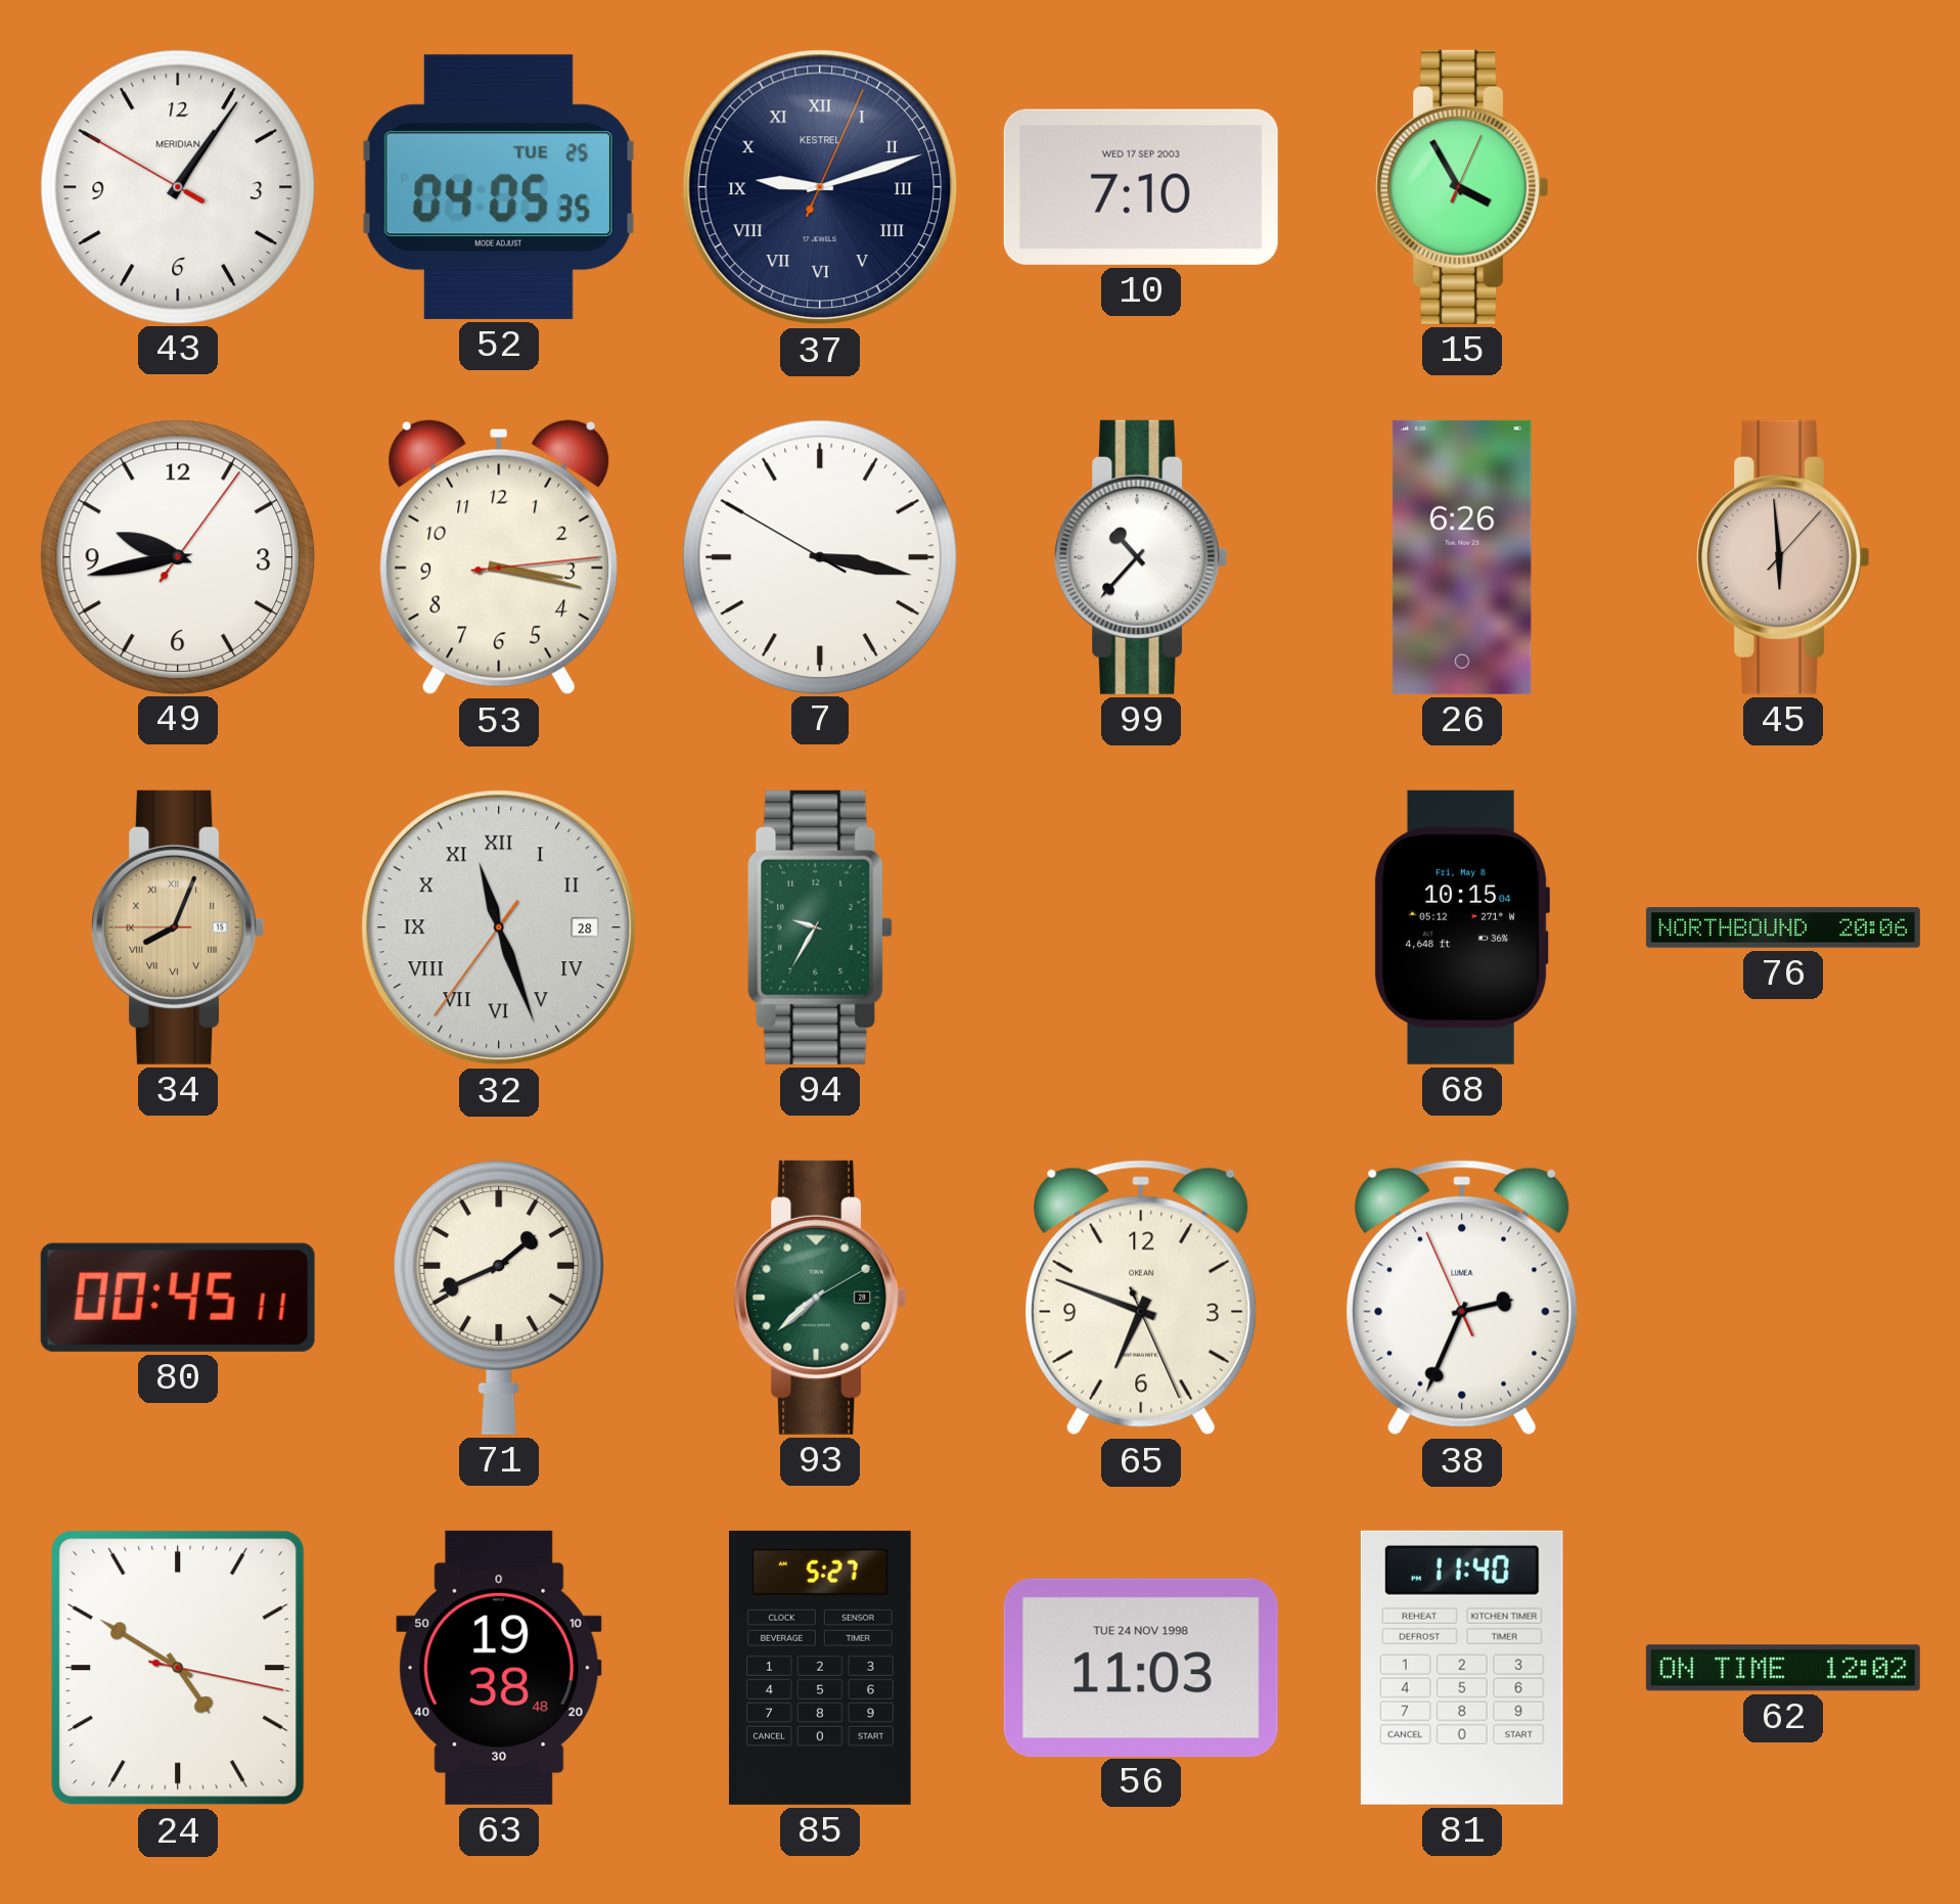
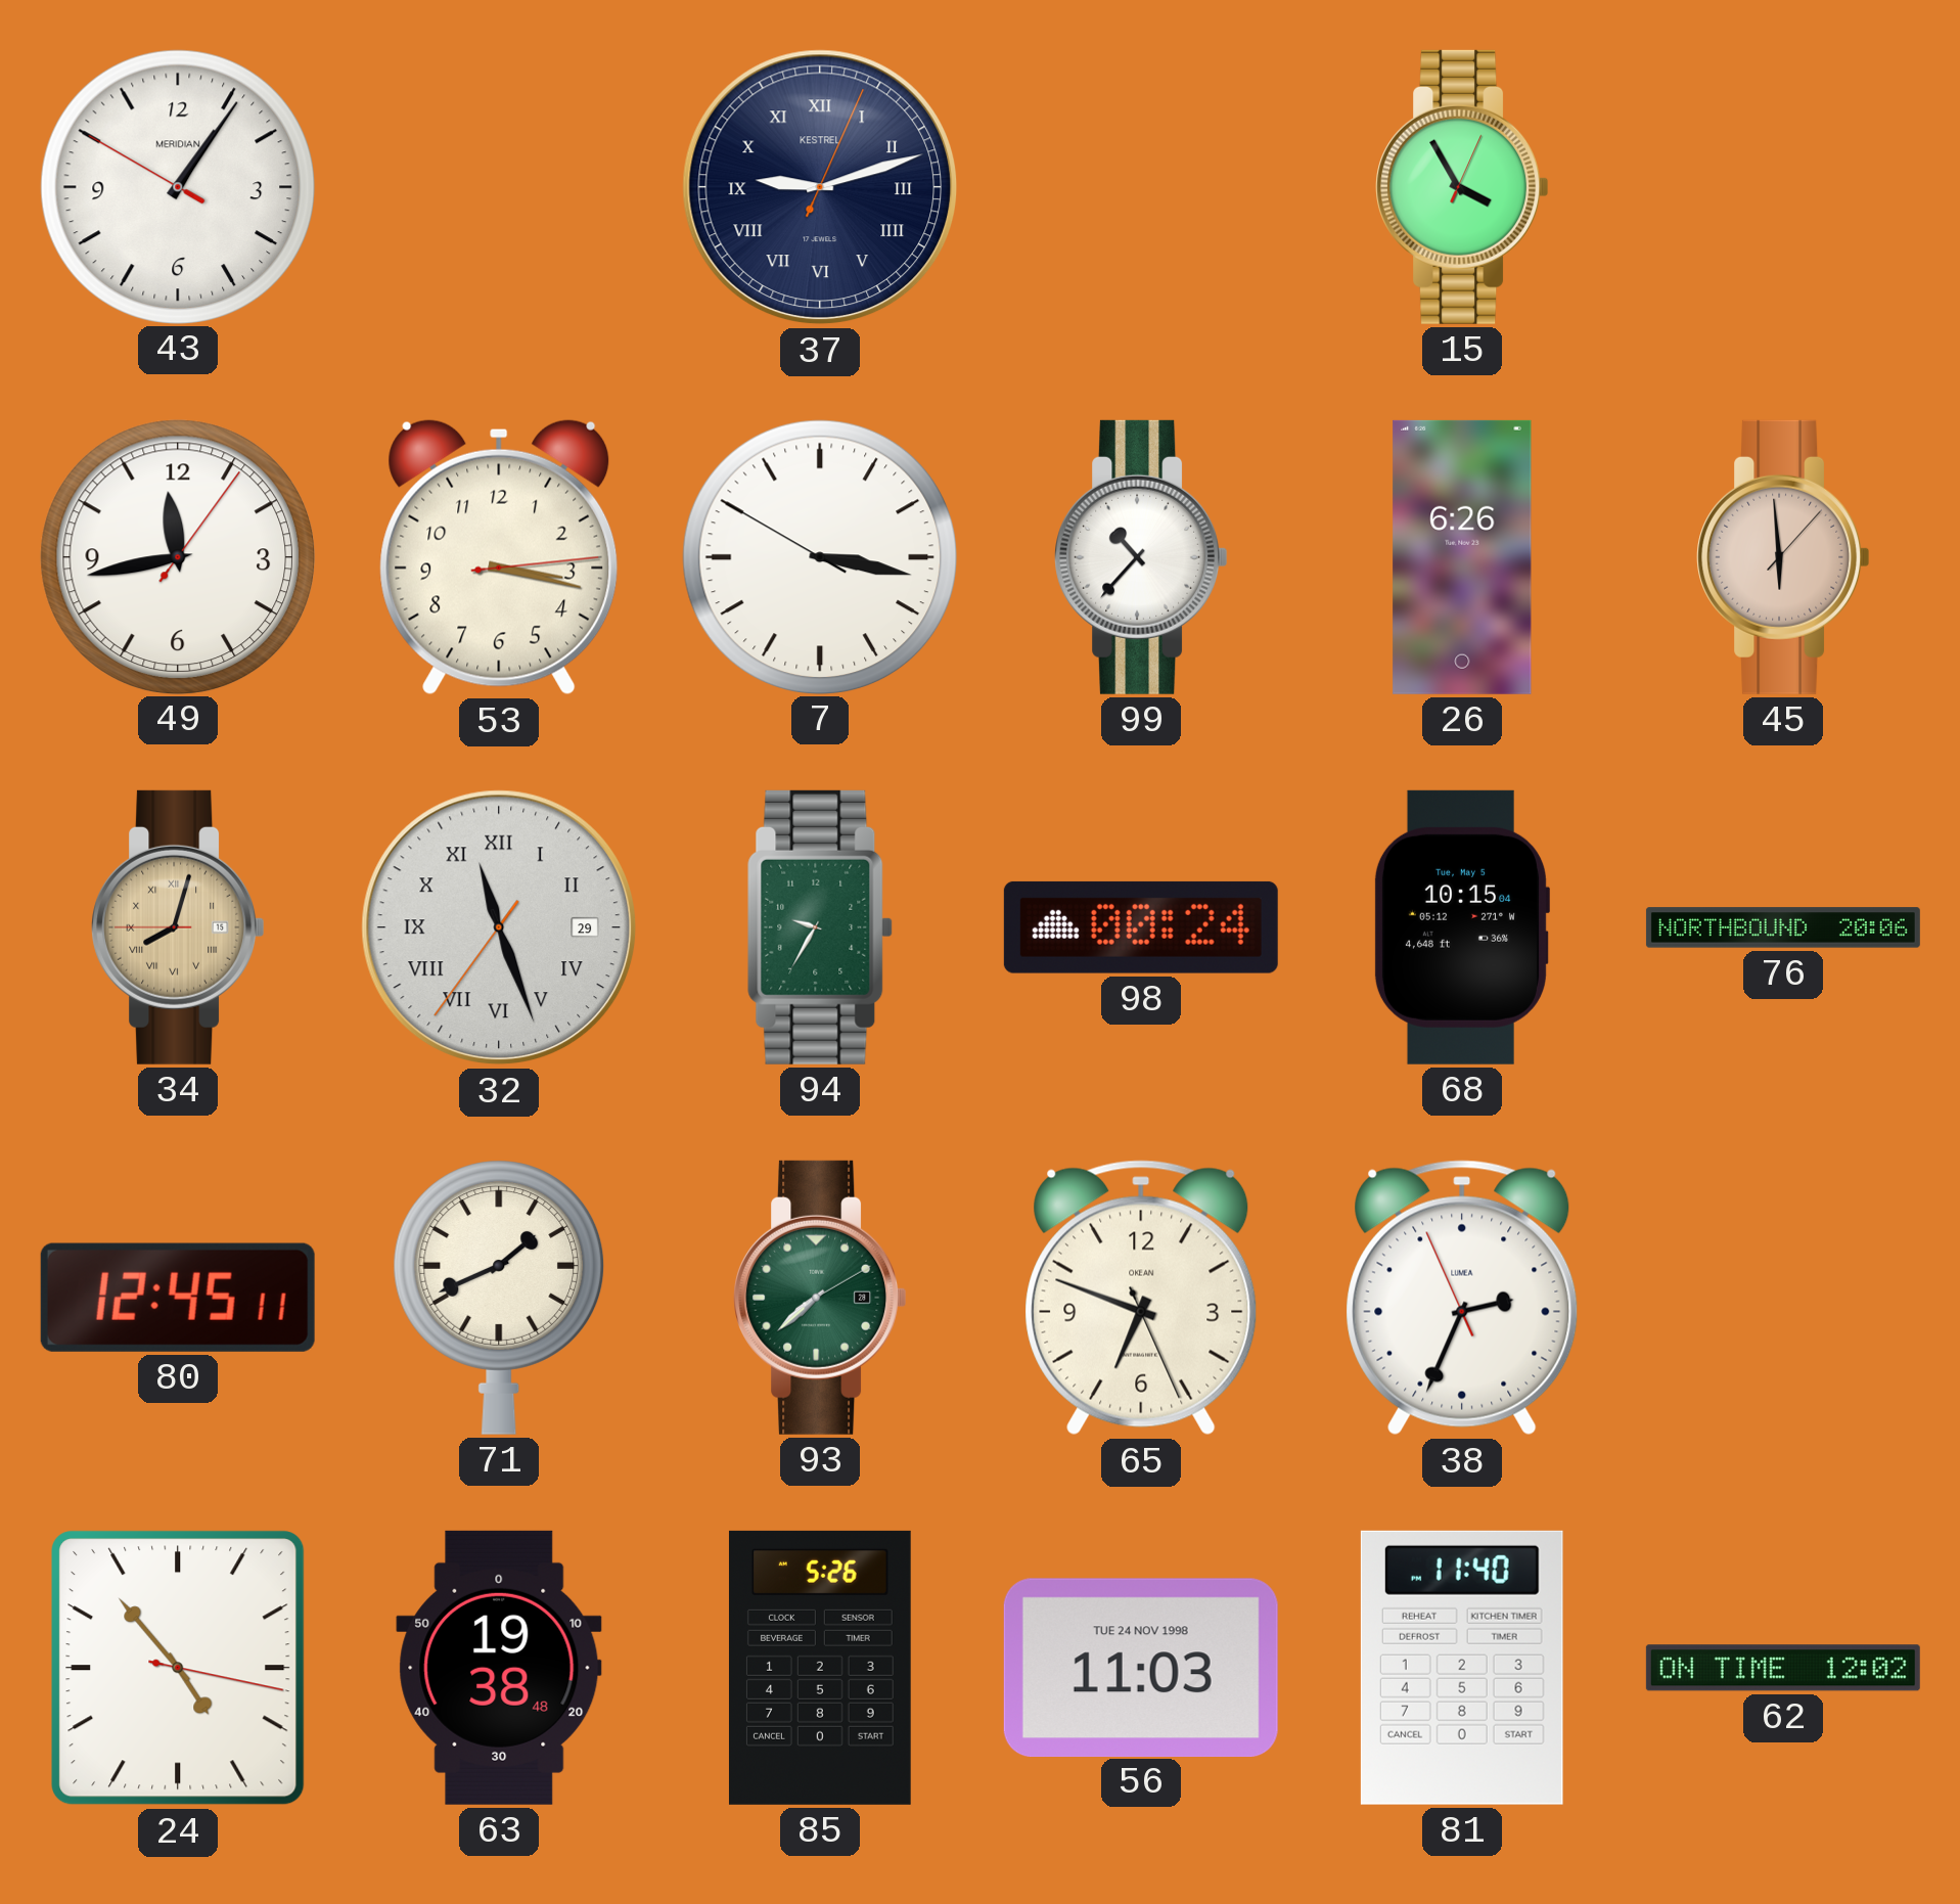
52: 04:05 -> none (498, 187)
10: 7:10 -> none (1141, 187)
49: 9:43 -> 11:43 (177, 556)
34: 8:03 -> 8:02 (178, 927)
32 date: 28 -> 29 (499, 927)
98: none -> 00:24 (1141, 927)
68 date: Fri, May 8 -> Tue, May 5 (1461, 927)
80: 00:45 -> 12:45 (178, 1298)
24: 4:50 -> 4:53 (178, 1668)
85: 5:27 -> 5:26 (820, 1668)
